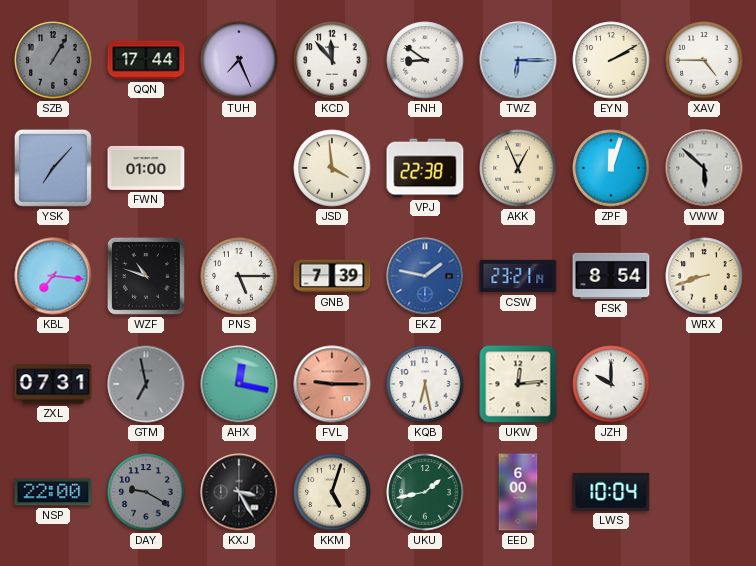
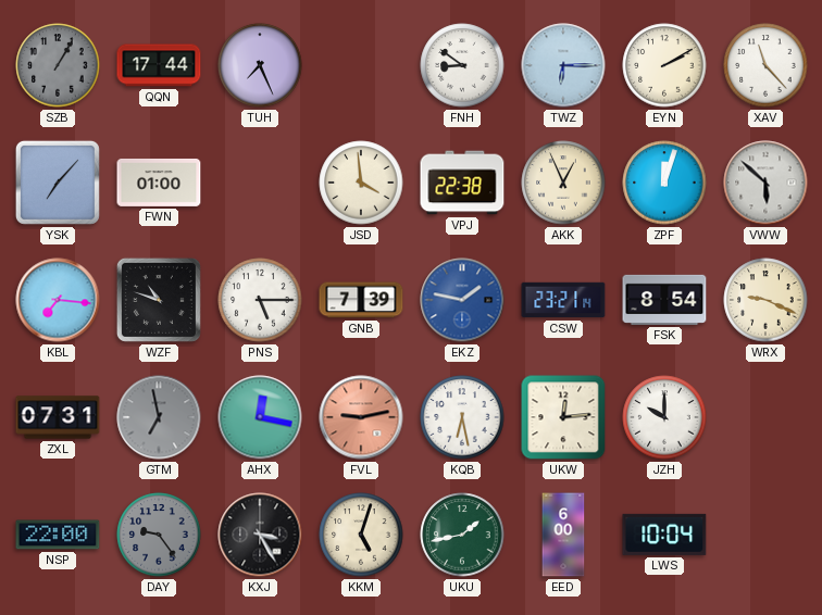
KCD: 11:53 -> none (332, 60)
XAV: 4:45 -> 11:23 (765, 65)
WRX: 8:42 -> 9:19 (765, 300)
FVL: 9:15 -> 9:13 (361, 417)
DAY: 9:20 -> 9:24 (159, 535)
